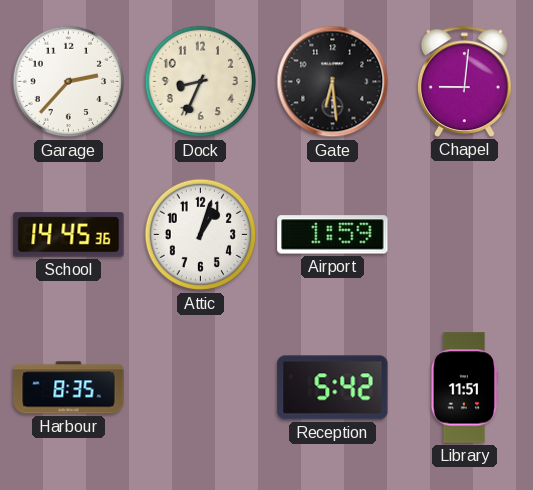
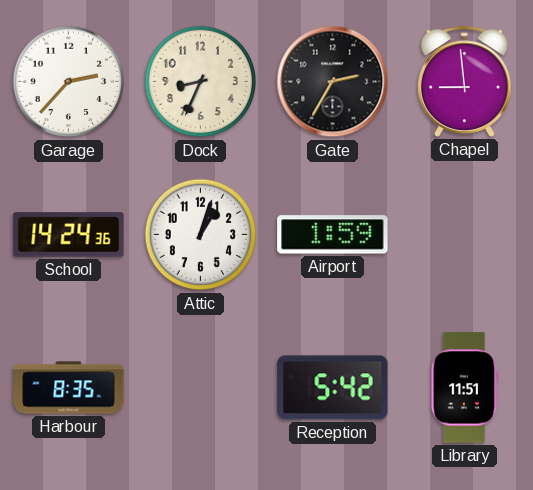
Gate: 6:29 -> 2:35 (333, 82)
Chapel: 9:01 -> 8:59 (464, 81)
School: 14:45 -> 14:24 (69, 235)
